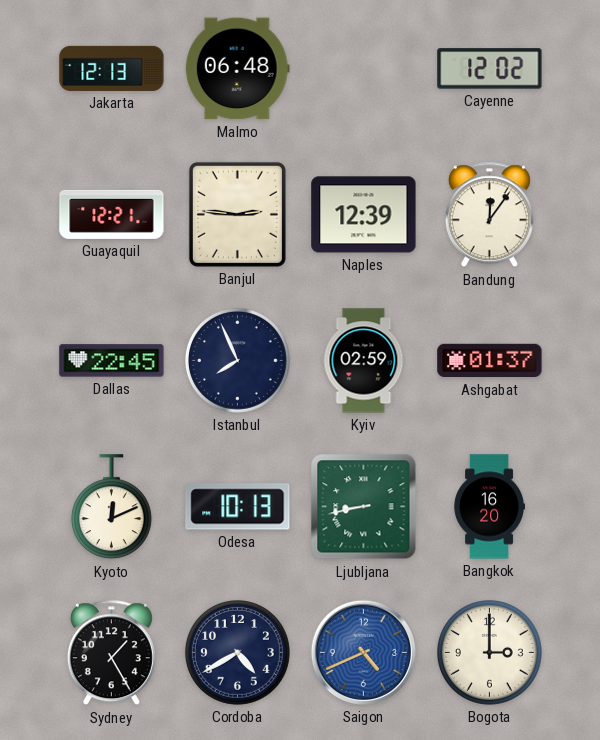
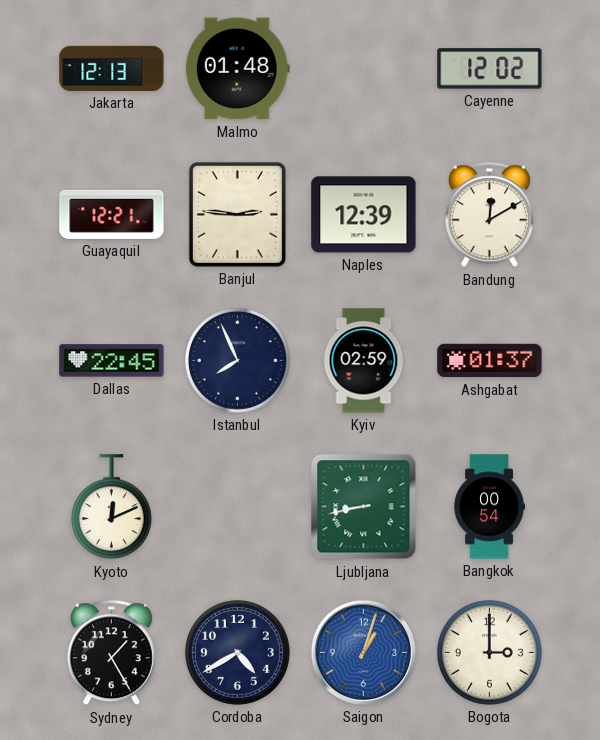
Malmo: 06:48 -> 01:48 (237, 69)
Bandung: 12:06 -> 12:10 (489, 215)
Odesa: 10:13 -> none (238, 507)
Bangkok: 16:20 -> 00:54 (489, 507)
Saigon: 4:41 -> 1:03 (363, 652)
